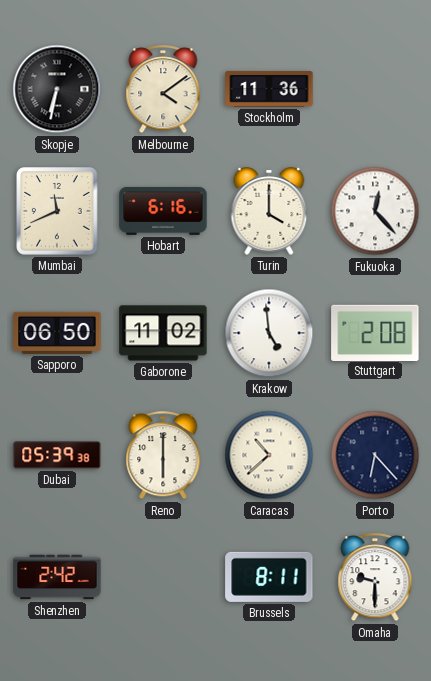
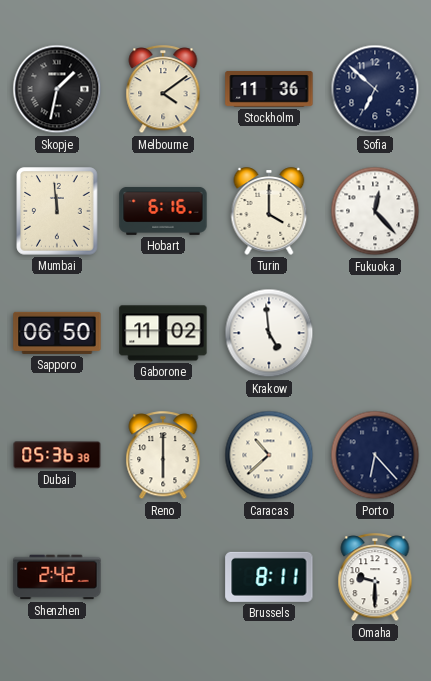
Skopje: 6:32 -> 1:32 (57, 89)
Sofia: none -> 6:52 (375, 89)
Mumbai: 11:41 -> 11:59 (57, 211)
Stuttgart: 2:08 -> none (375, 332)
Dubai: 05:39 -> 05:36 (57, 455)
